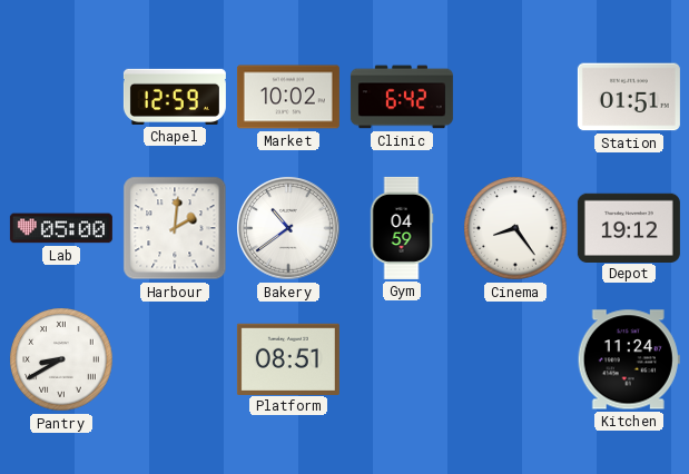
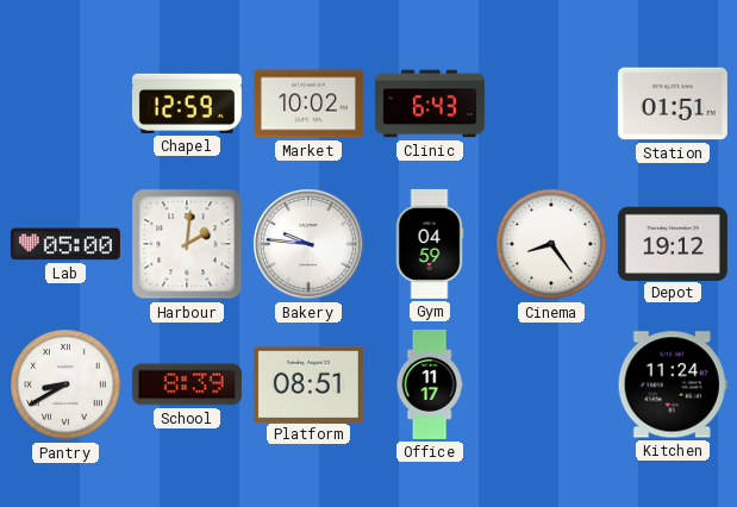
Clinic: 6:42 -> 6:43 (430, 104)
Bakery: 10:39 -> 9:46 (308, 244)
School: none -> 8:39 (187, 384)
Office: none -> 11:17 (430, 384)
